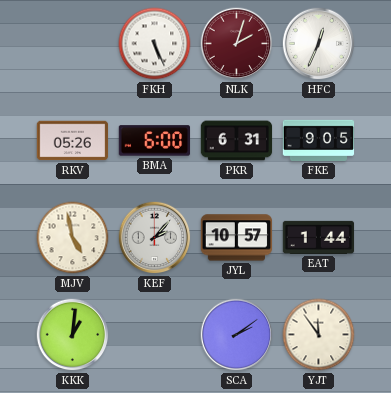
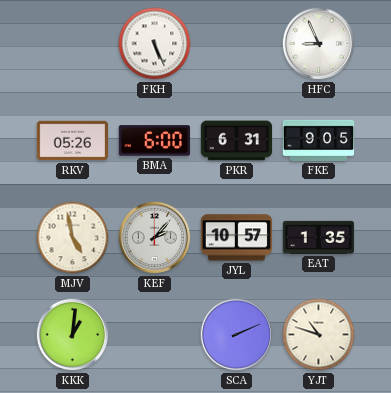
NLK: 2:03 -> none (237, 44)
HFC: 12:34 -> 8:56 (319, 44)
EAT: 1:44 -> 1:35 (319, 237)
SCA: 2:09 -> 2:11 (237, 335)
YJT: 11:54 -> 10:48 (319, 335)
